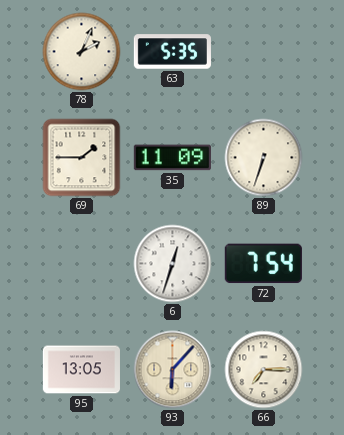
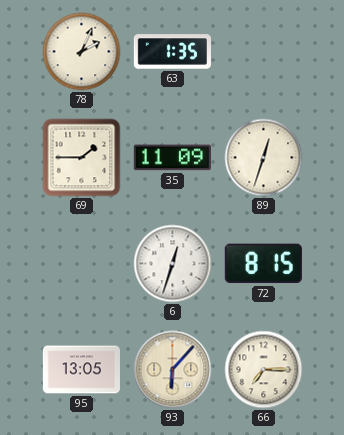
63: 5:35 -> 1:35 (172, 52)
89: 6:33 -> 12:33 (264, 158)
72: 7:54 -> 8:15 (263, 264)
